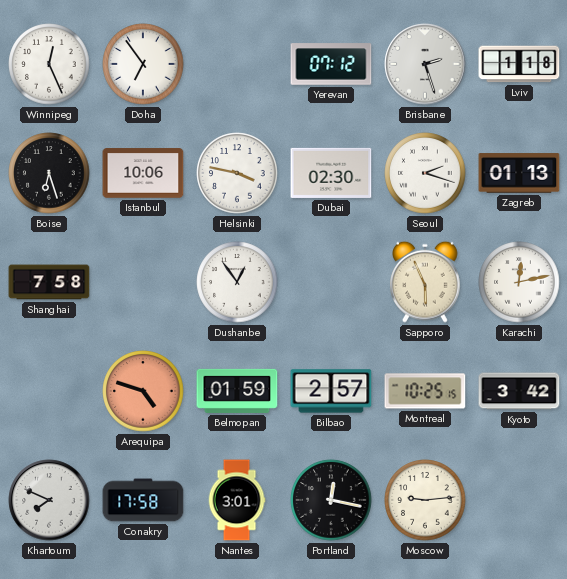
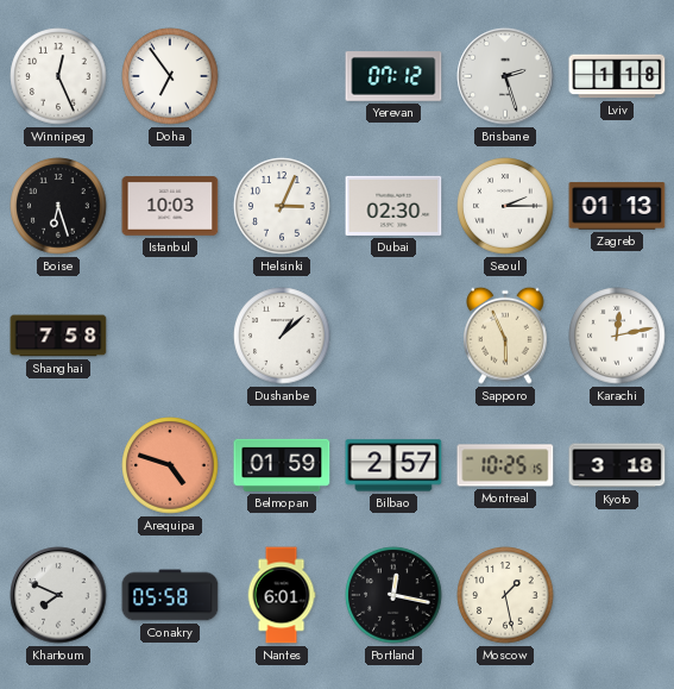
Istanbul: 10:06 -> 10:03 (170, 206)
Helsinki: 3:47 -> 3:04 (282, 206)
Seoul: 2:18 -> 2:15 (505, 206)
Dushanbe: 12:54 -> 1:08 (282, 336)
Kyoto: 3:42 -> 3:18 (617, 465)
Conakry: 17:58 -> 05:58 (170, 595)
Nantes: 3:01 -> 6:01 (282, 595)
Moscow: 9:14 -> 1:28 (505, 595)
